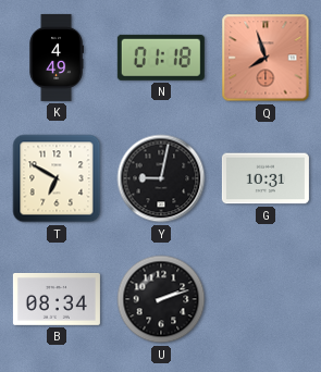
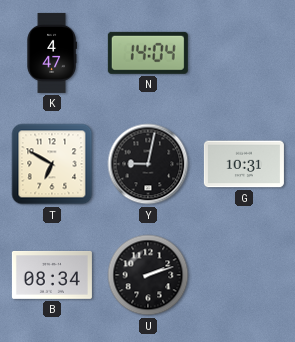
K: 4:49 -> 4:47 (52, 53)
N: 01:18 -> 14:04 (148, 53)
Q: 7:57 -> none (266, 58)
